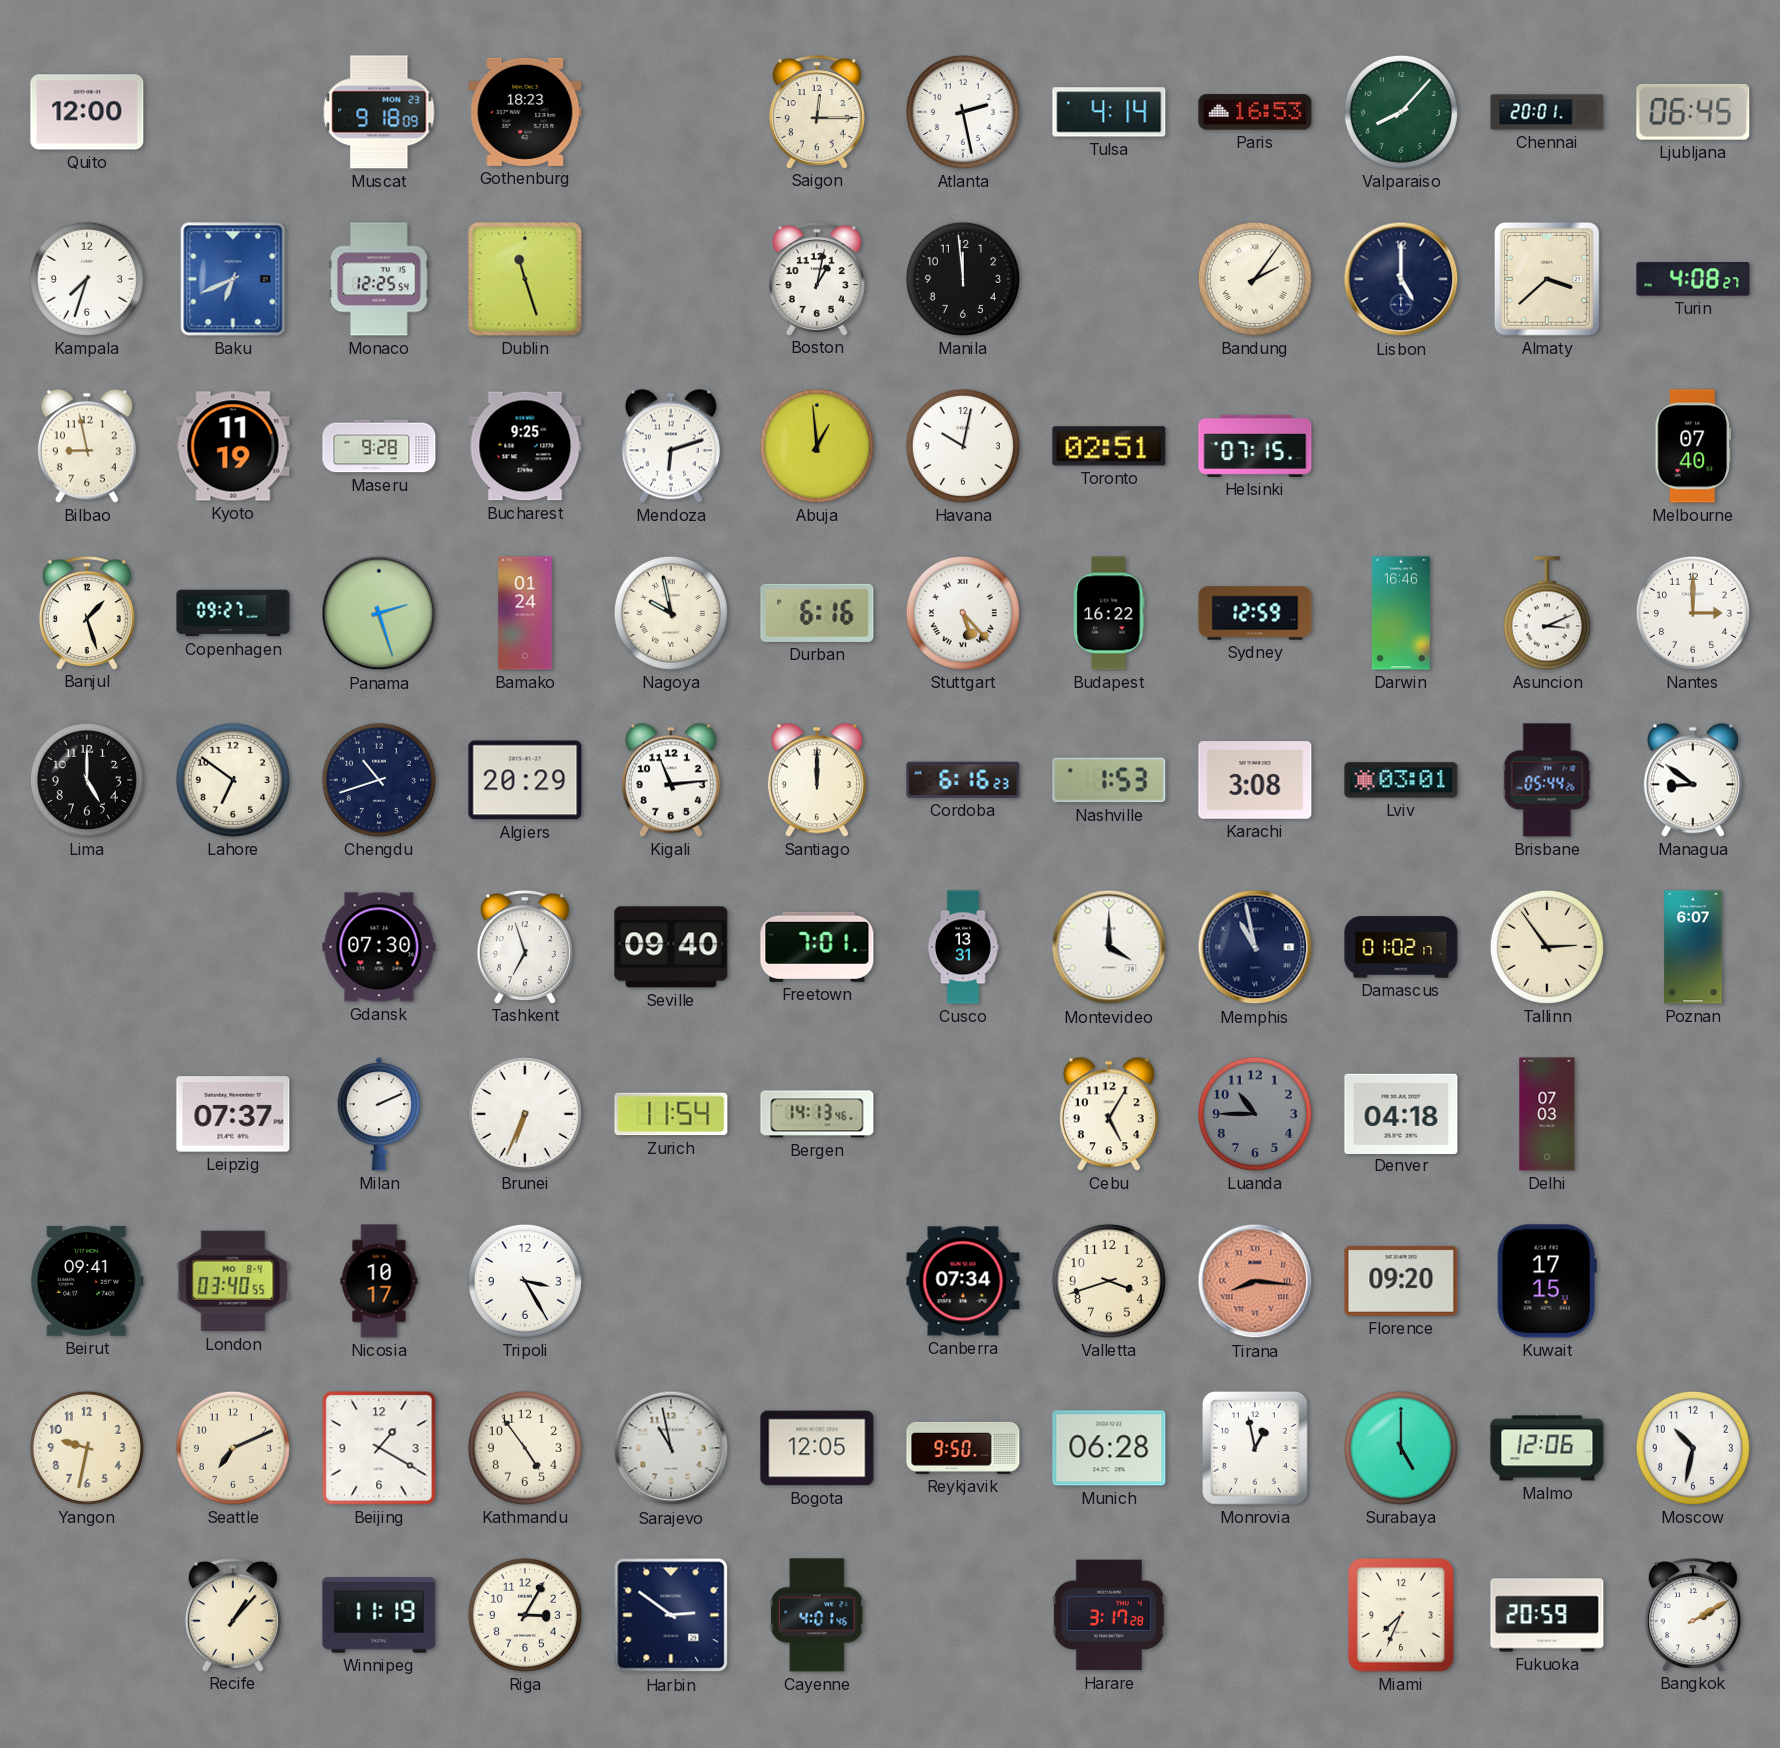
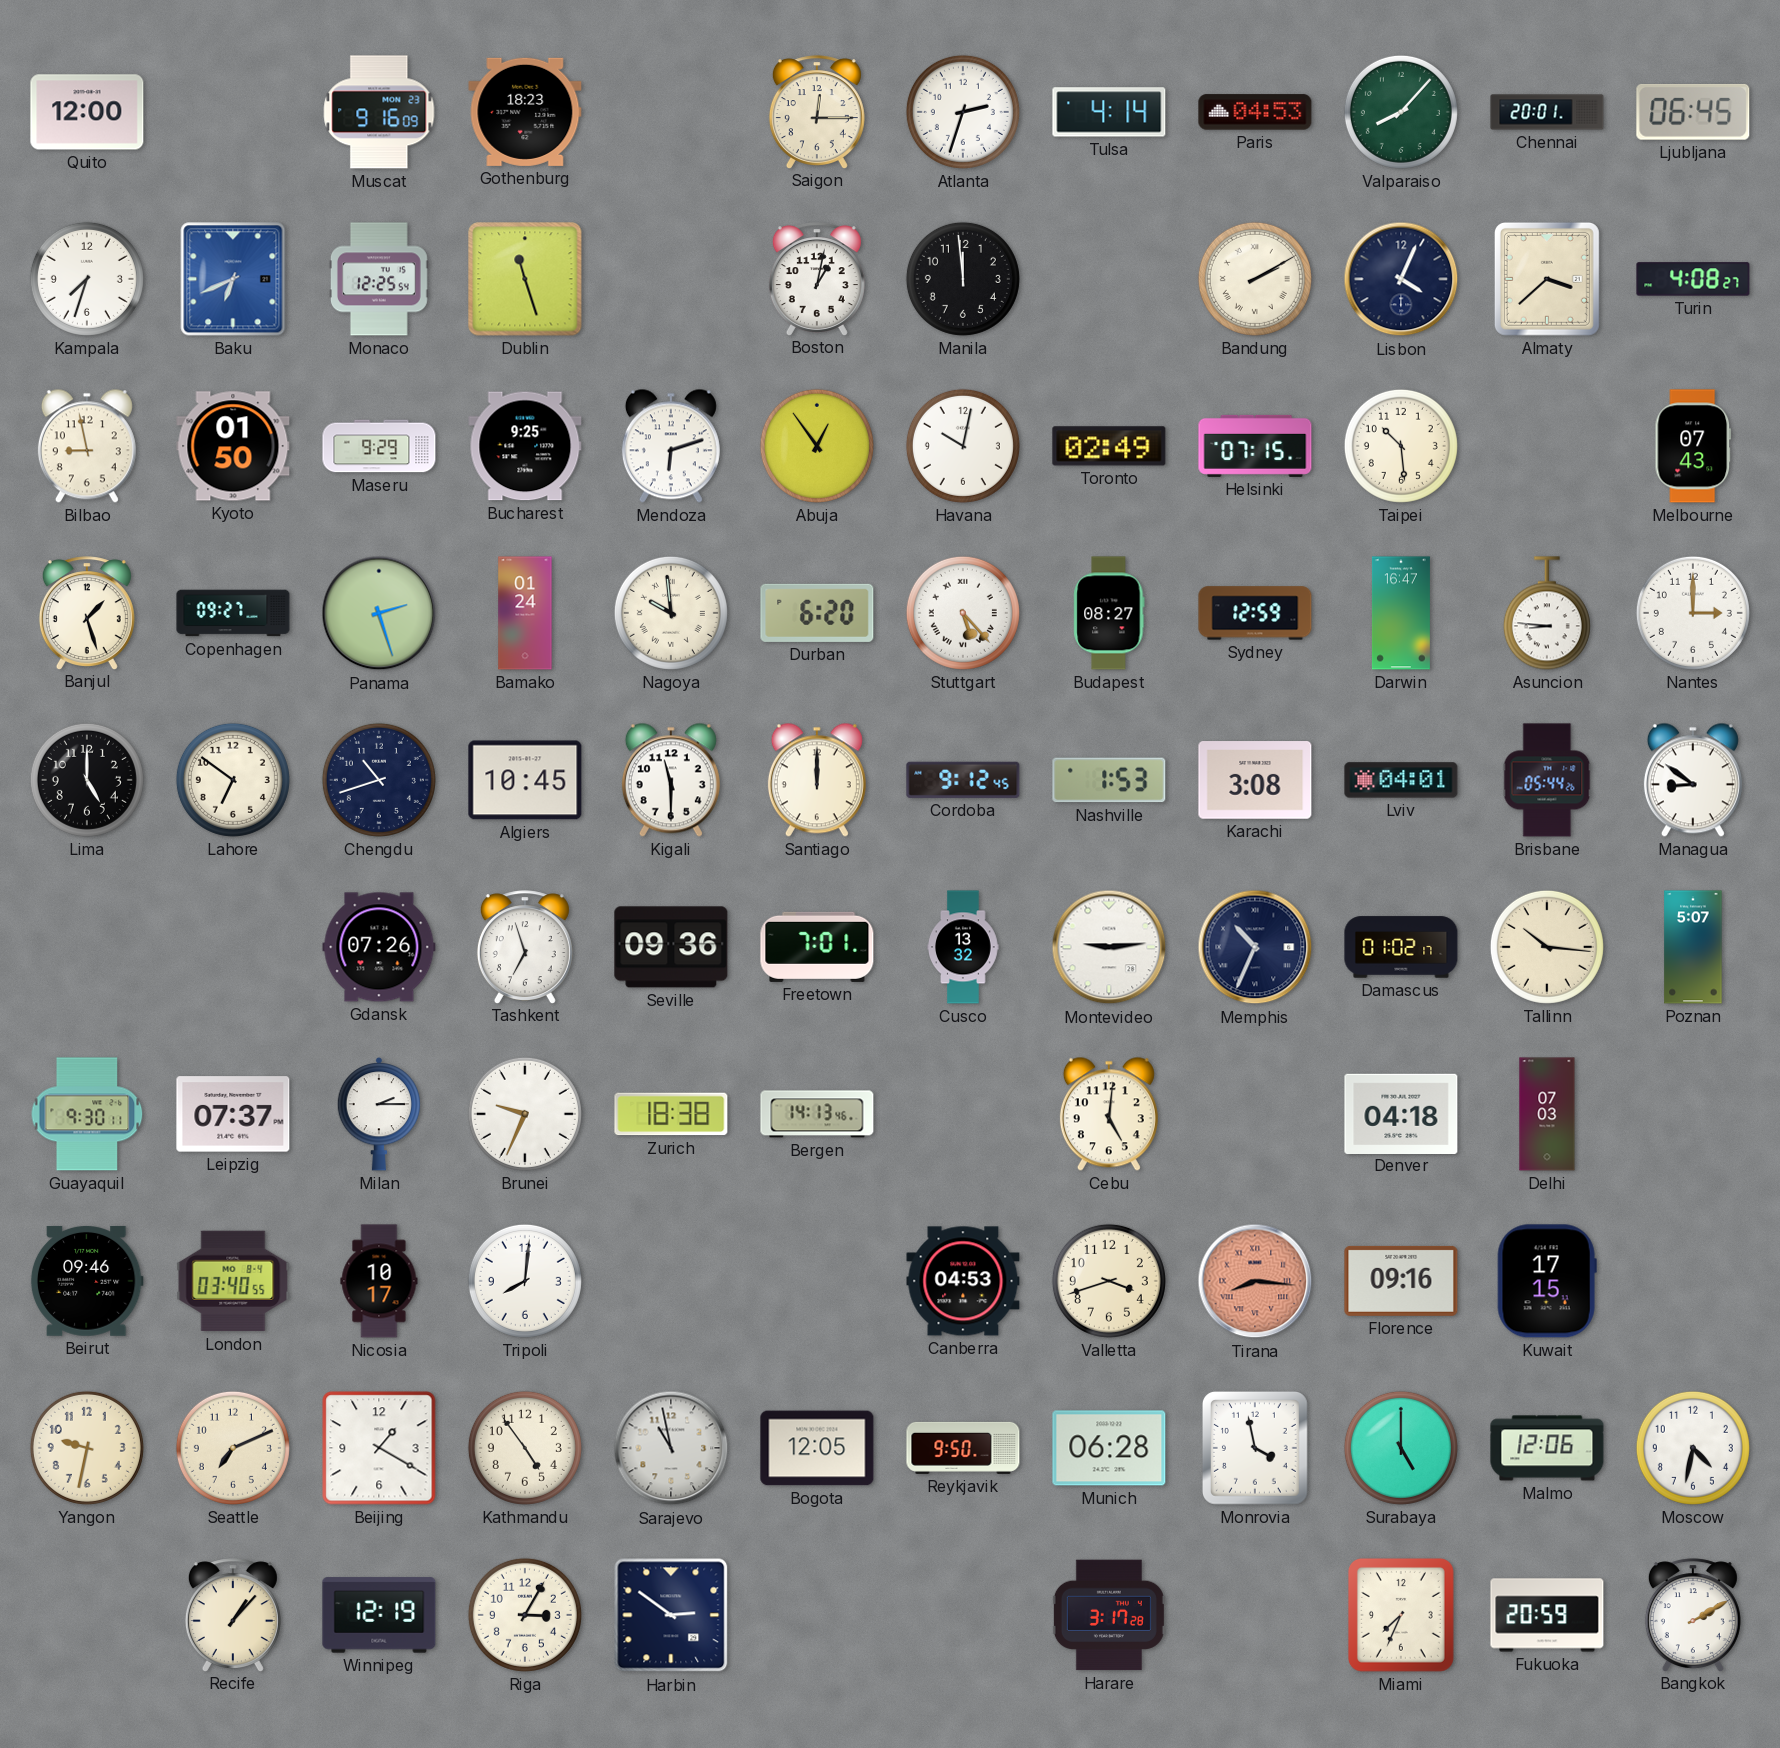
Muscat: 9:18 -> 9:16 (379, 112)
Atlanta: 2:28 -> 2:33 (963, 112)
Paris: 16:53 -> 04:53 (1255, 112)
Bandung: 2:06 -> 2:10 (1255, 279)
Lisbon: 5:00 -> 4:04 (1401, 279)
Kyoto: 11:19 -> 01:50 (233, 446)
Maseru: 9:28 -> 9:29 (379, 446)
Abuja: 12:59 -> 12:54 (817, 446)
Toronto: 02:51 -> 02:49 (1109, 446)
Taipei: none -> 10:29 (1401, 446)
Melbourne: 07:40 -> 07:43 (1693, 446)
Nagoya: 9:58 -> 9:59 (671, 613)
Durban: 6:16 -> 6:20 (817, 613)
Budapest: 16:22 -> 08:27 (1109, 613)
Darwin: 16:46 -> 16:47 (1401, 613)
Asuncion: 3:11 -> 8:46 (1547, 613)
Algiers: 20:29 -> 10:45 (525, 780)
Kigali: 11:14 -> 11:30 (671, 780)
Cordoba: 6:16 -> 9:12 (963, 780)
Lviv: 03:01 -> 04:01 (1401, 780)
Gdansk: 07:30 -> 07:26 (379, 947)
Seville: 09:40 -> 09:36 (671, 947)
Cusco: 13:31 -> 13:32 (964, 947)
Montevideo: 4:00 -> 9:14 (1109, 947)
Memphis: 10:58 -> 10:34 (1255, 947)
Tallinn: 2:54 -> 10:16 (1547, 947)
Poznan: 6:07 -> 5:07 (1693, 947)
Guayaquil: none -> 9:30 (87, 1114)
Milan: 2:11 -> 2:15 (378, 1114)
Brunei: 6:34 -> 9:34 (525, 1114)
Zurich: 11:54 -> 18:38 (671, 1114)
Cebu: 5:05 -> 5:01 (1109, 1114)
Luanda: 10:45 -> none (1255, 1114)
Beirut: 09:41 -> 09:46 (87, 1281)
Tripoli: 3:25 -> 8:01 (525, 1281)
Canberra: 07:34 -> 04:53 (963, 1281)
Florence: 09:20 -> 09:16 (1401, 1281)
Monrovia: 12:58 -> 3:58 (1255, 1448)
Moscow: 10:32 -> 4:32 (1693, 1448)
Winnipeg: 11:19 -> 12:19 (379, 1615)
Cayenne: 4:01 -> none (817, 1615)
